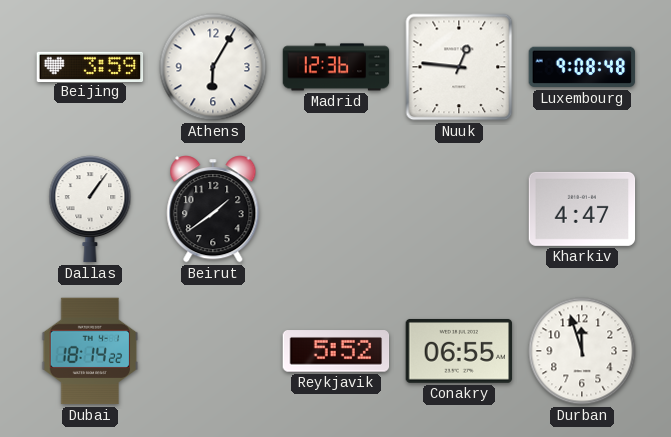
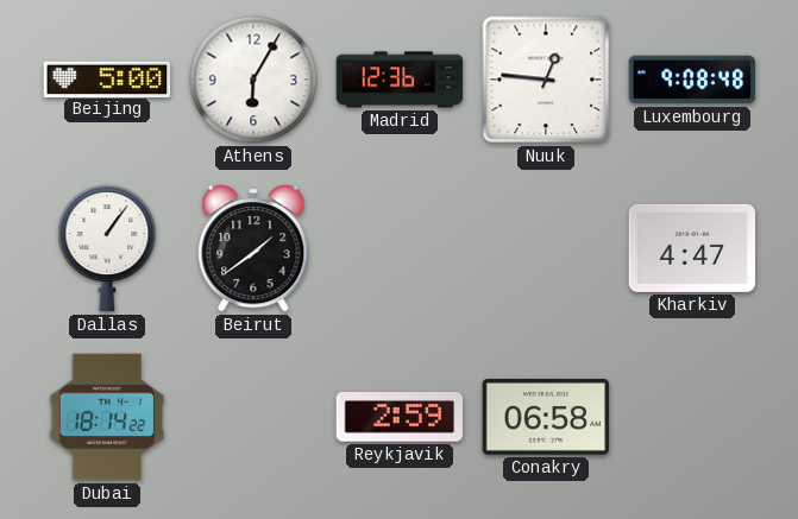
Beijing: 3:59 -> 5:00 (107, 78)
Reykjavik: 5:52 -> 2:59 (400, 417)
Conakry: 06:55 -> 06:58 (546, 417)
Durban: 11:57 -> none (582, 351)
